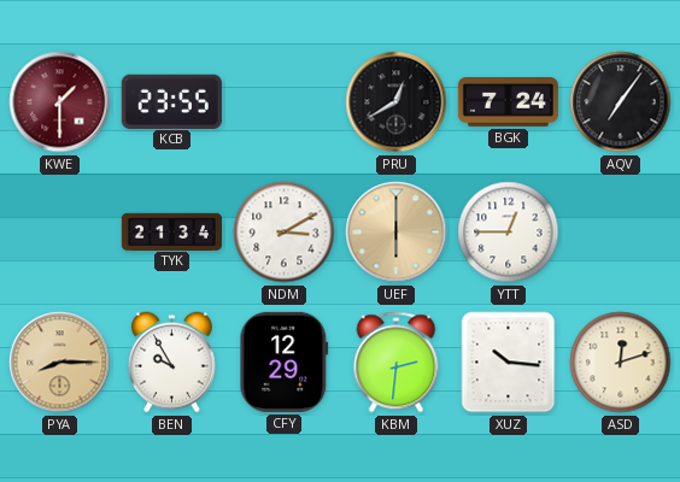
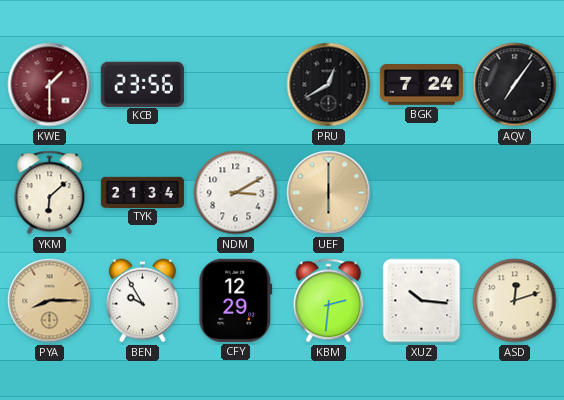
KCB: 23:55 -> 23:56 (142, 84)
YKM: none -> 6:08 (50, 193)
YTT: 12:45 -> none (509, 233)
